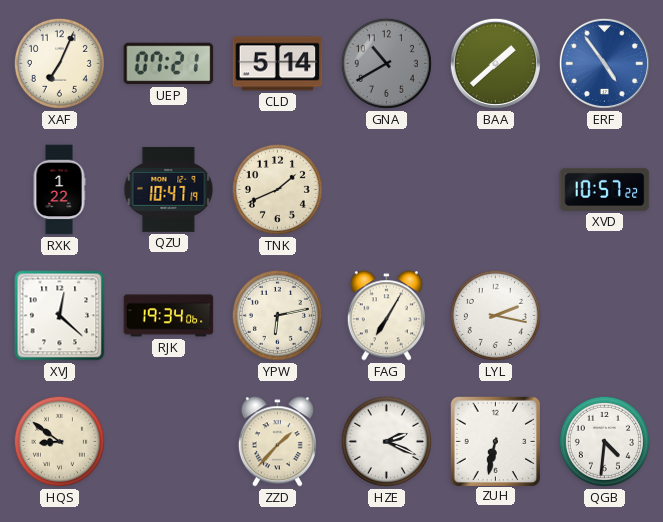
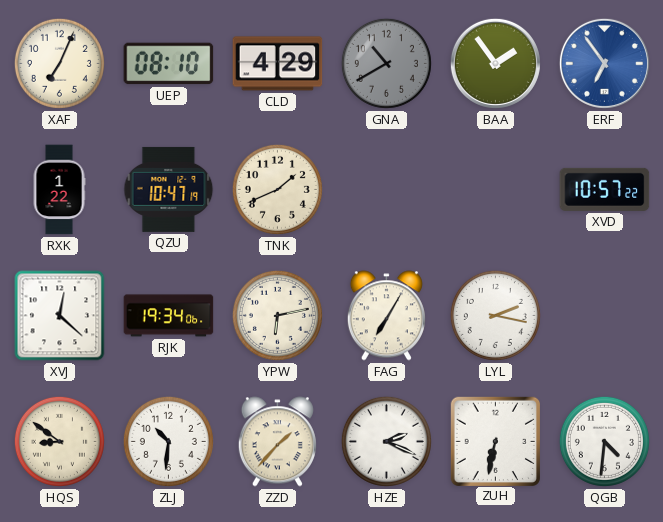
UEP: 07:21 -> 08:10 (169, 64)
CLD: 5:14 -> 4:29 (278, 64)
BAA: 1:38 -> 1:54 (495, 63)
ERF: 4:54 -> 6:54 (604, 63)
ZLJ: none -> 10:31 (168, 441)
